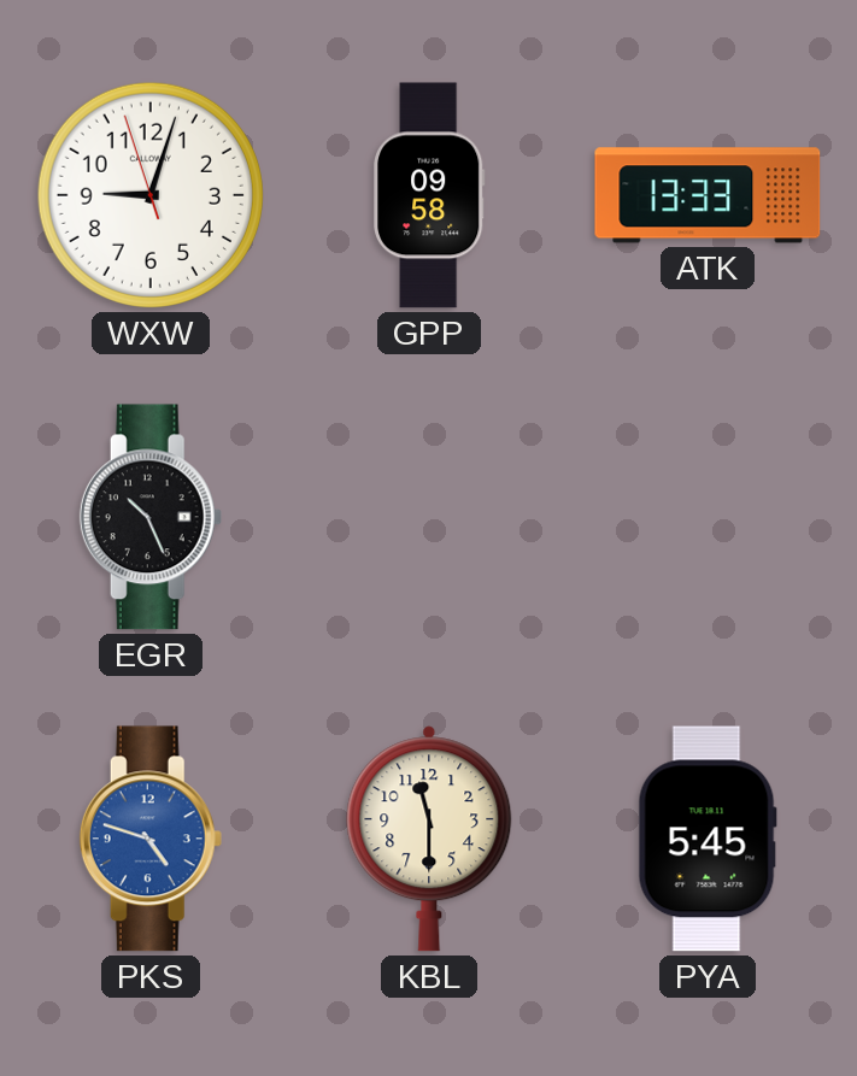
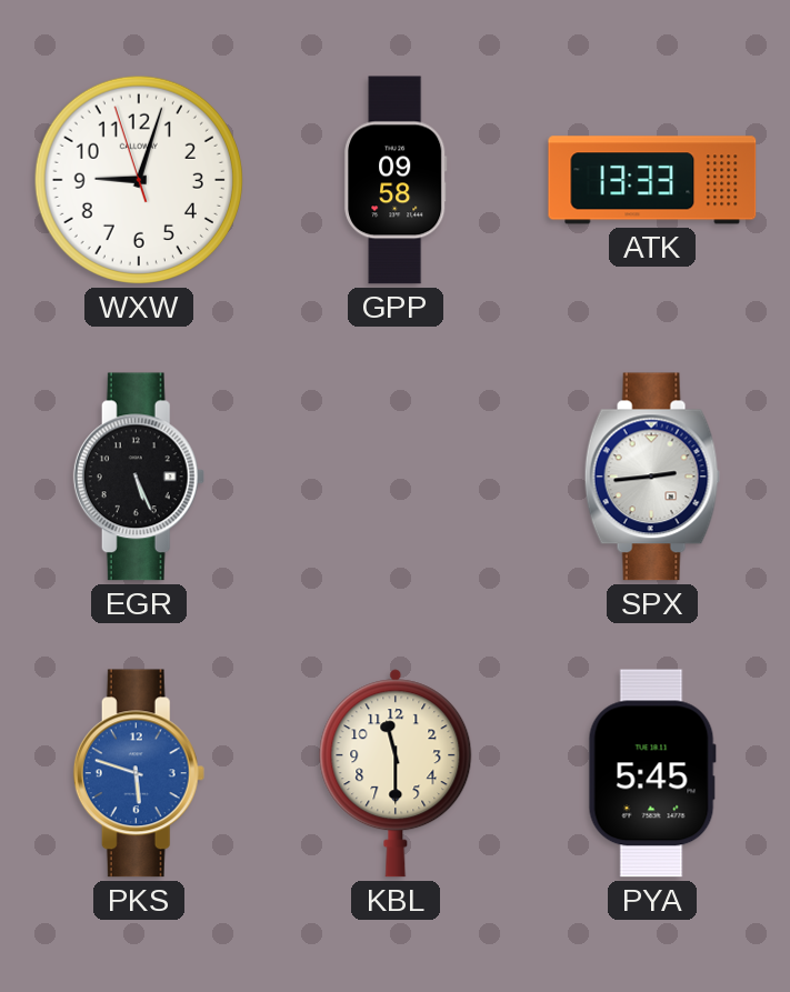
EGR: 10:26 -> 5:26 (139, 477)
SPX: none -> 2:44 (652, 477)
PKS: 4:48 -> 5:48 (139, 773)
